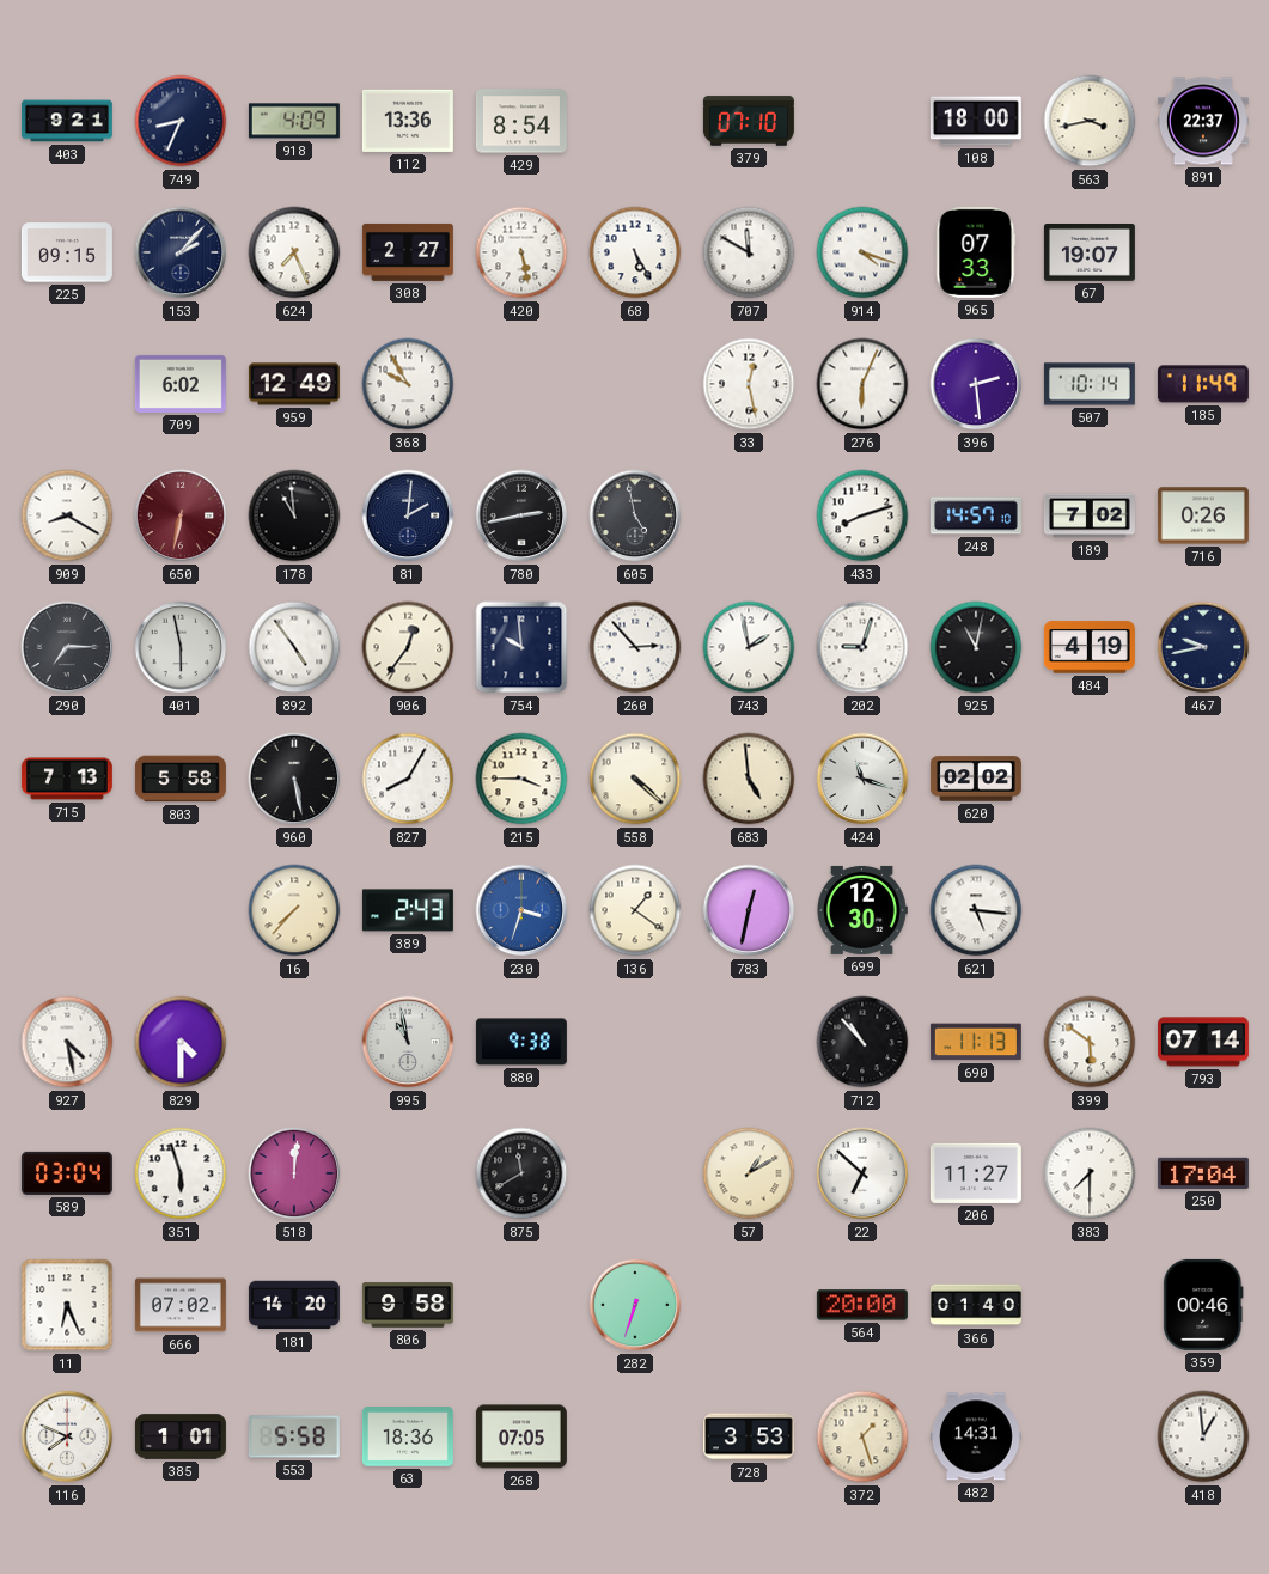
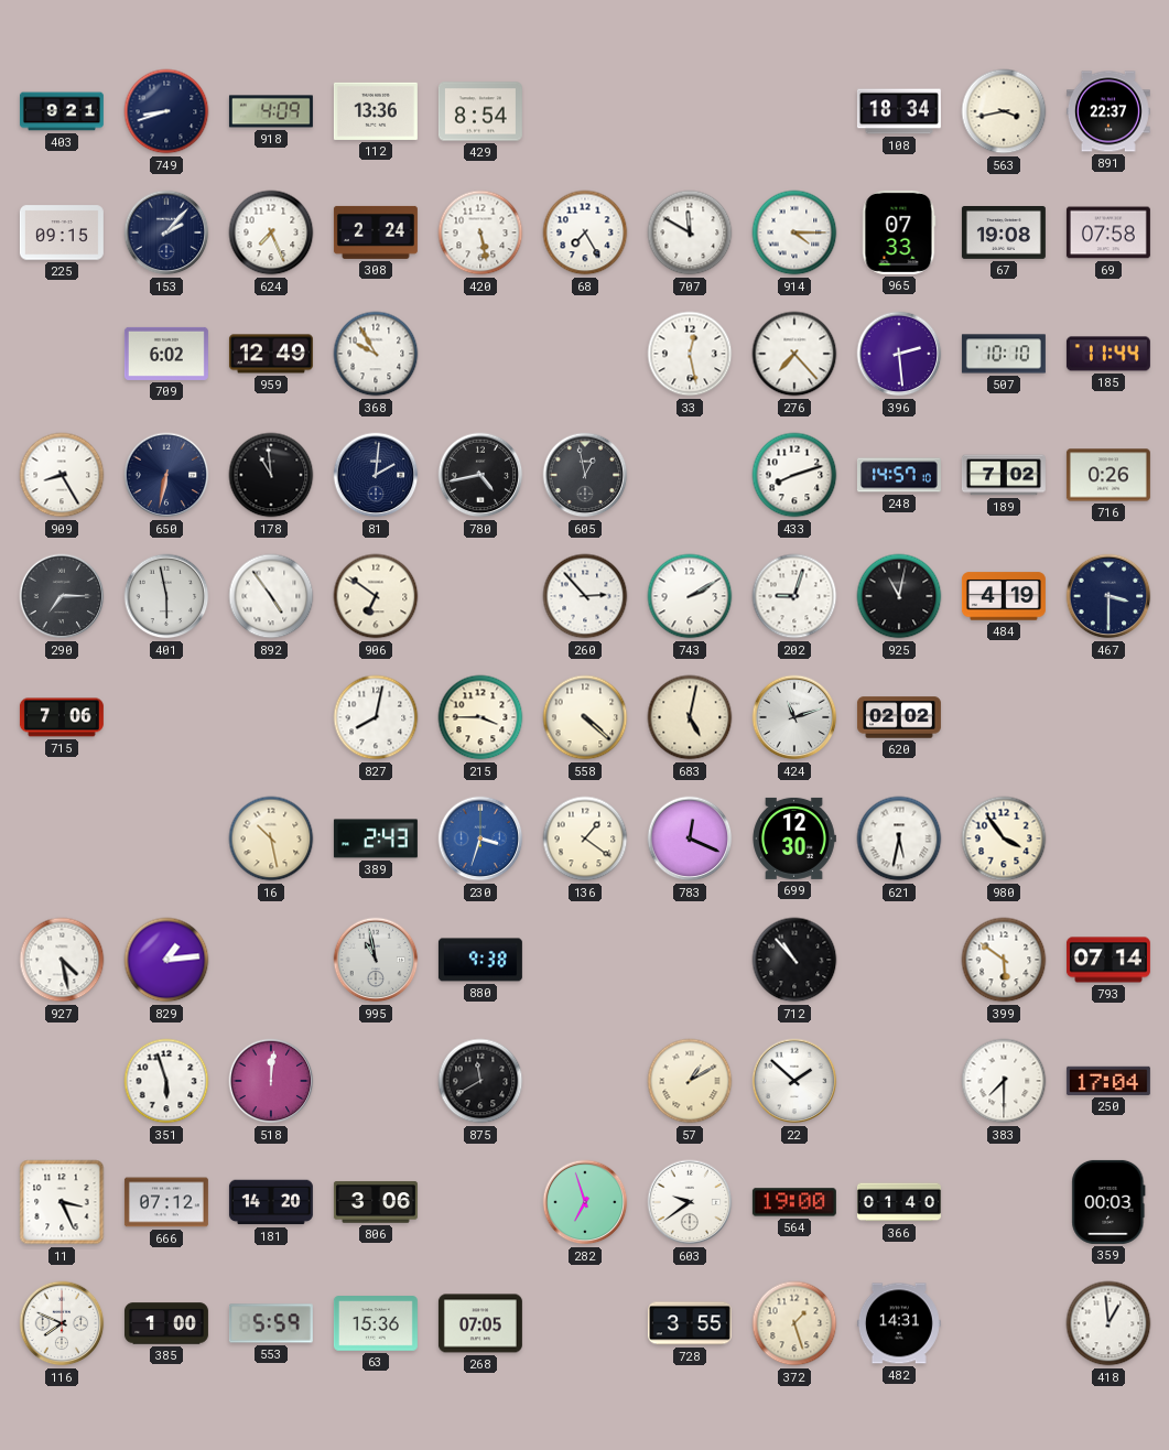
749: 8:34 -> 8:42 (166, 111)
379: 07:10 -> none (749, 121)
108: 18:00 -> 18:34 (899, 111)
308: 2:27 -> 2:24 (376, 232)
68: 5:25 -> 7:25 (585, 232)
914: 4:18 -> 4:15 (794, 232)
67: 19:07 -> 19:08 (1004, 234)
69: none -> 07:58 (1108, 232)
276: 6:04 -> 7:23 (794, 354)
507: 10:14 -> 10:10 (1004, 354)
185: 11:49 -> 11:44 (1108, 354)
909: 8:20 -> 8:25 (62, 475)
650 dial: burgundy -> navy (166, 475)
780: 2:43 -> 4:43 (480, 475)
605: 4:58 -> 12:58 (585, 475)
906: 12:36 -> 6:51 (376, 596)
754: 9:59 -> none (521, 647)
743: 1:58 -> 2:10 (690, 596)
467: 9:43 -> 3:30 (1108, 596)
715: 7:13 -> 7:06 (62, 717)
803: 5:58 -> none (181, 779)
960: 5:28 -> none (294, 779)
827: 8:05 -> 8:02 (376, 717)
683: 4:59 -> 5:02 (690, 717)
424: 11:18 -> 11:12 (794, 717)
16: 7:37 -> 10:28 (271, 838)
783: 12:32 -> 12:19 (690, 838)
621: 5:16 -> 5:32 (899, 838)
980: none -> 3:54 (1004, 838)
829: 4:30 -> 1:14 (166, 960)
690: 11:13 -> none (976, 1042)
589: 03:04 -> none (67, 1173)
22: 6:52 -> 1:52 (794, 1081)
206: 11:27 -> none (976, 1173)
11: 6:26 -> 3:26 (62, 1202)
666: 07:02 -> 07:12 (166, 1202)
806: 9:58 -> 3:06 (376, 1202)
282: 6:33 -> 6:57 (585, 1202)
603: none -> 9:39 (690, 1202)
564: 20:00 -> 19:00 (794, 1202)
359: 00:46 -> 00:03 (1108, 1202)
385: 1:01 -> 1:00 (166, 1323)
553: 5:58 -> 5:59 (271, 1323)
63: 18:36 -> 15:36 (376, 1323)
728: 3:53 -> 3:55 (690, 1323)
